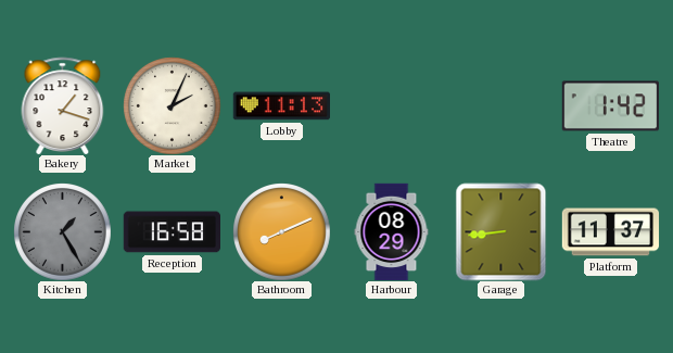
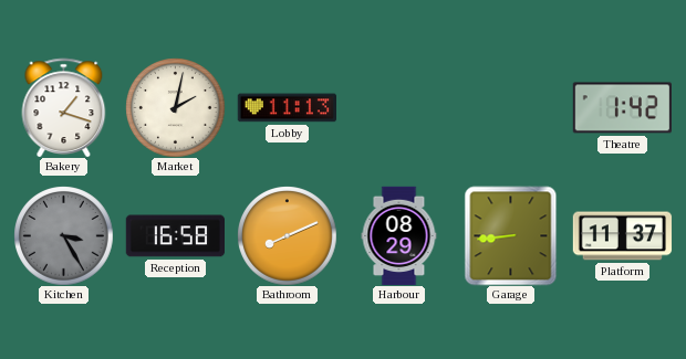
Market: 2:04 -> 2:02 (175, 107)
Kitchen: 1:25 -> 3:25 (63, 235)
